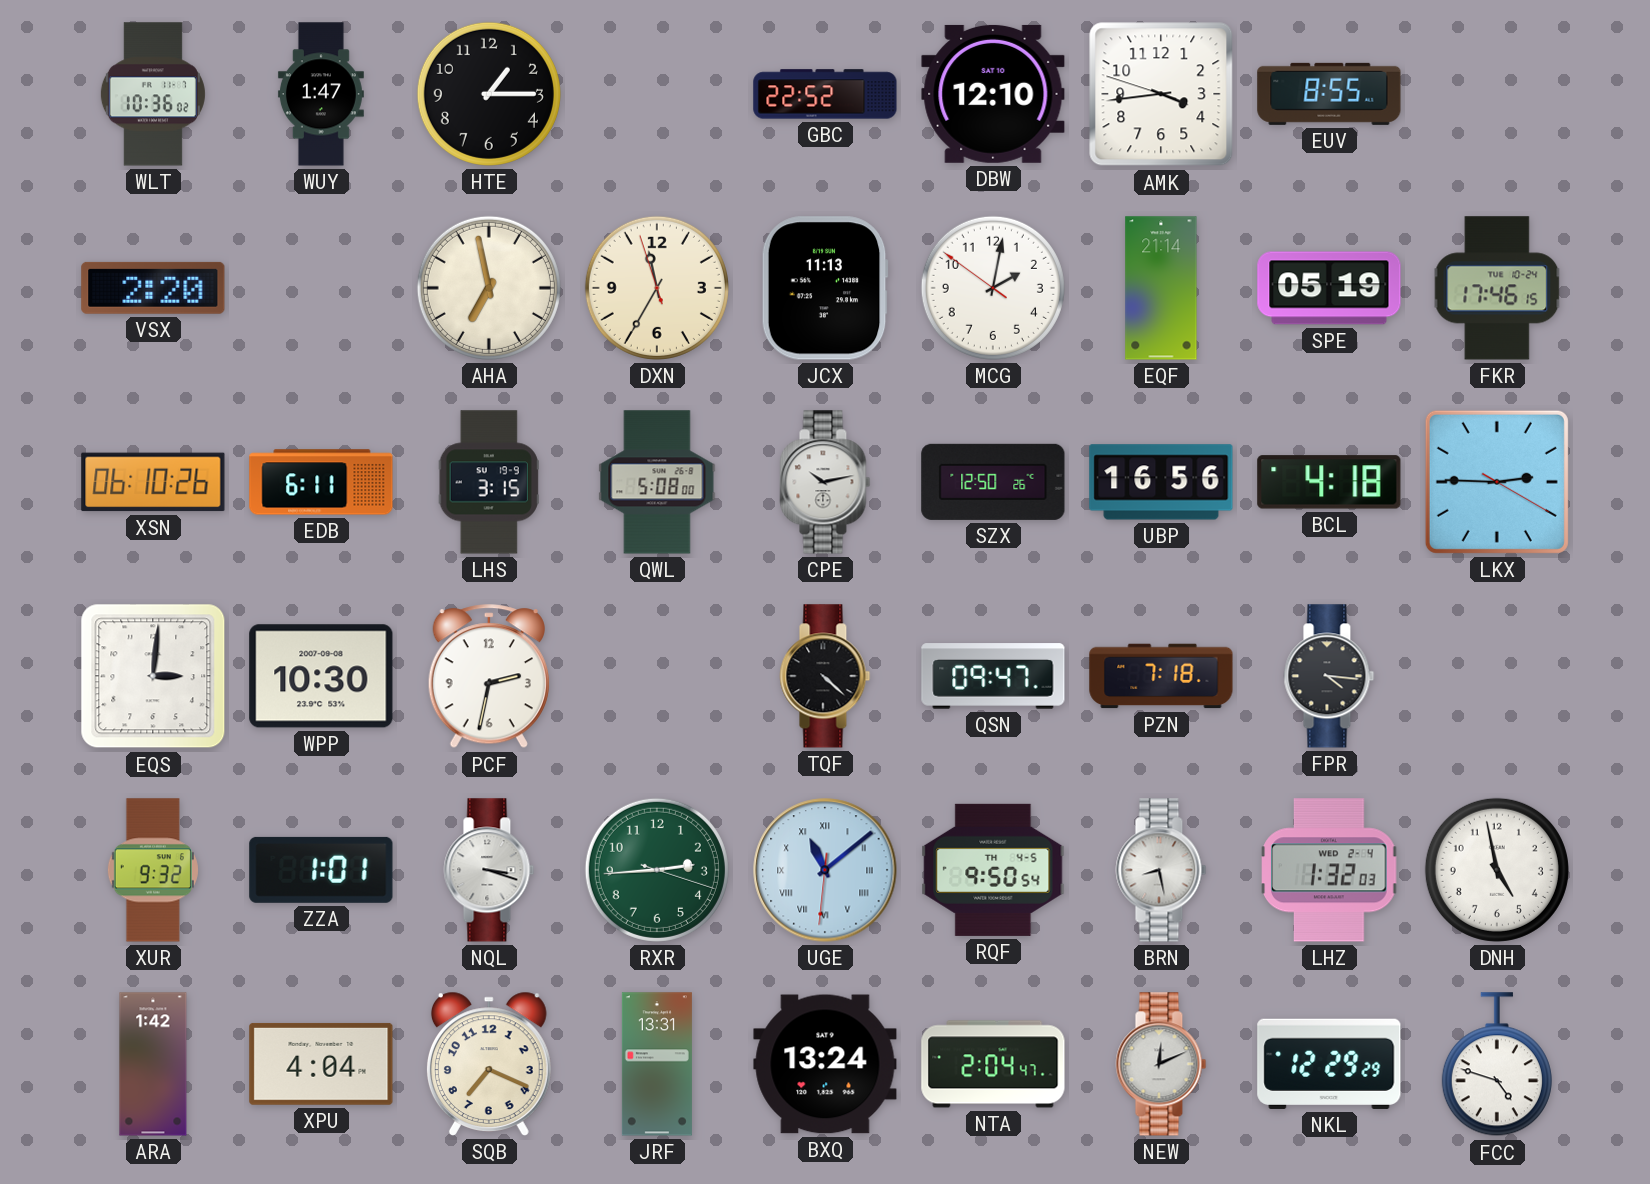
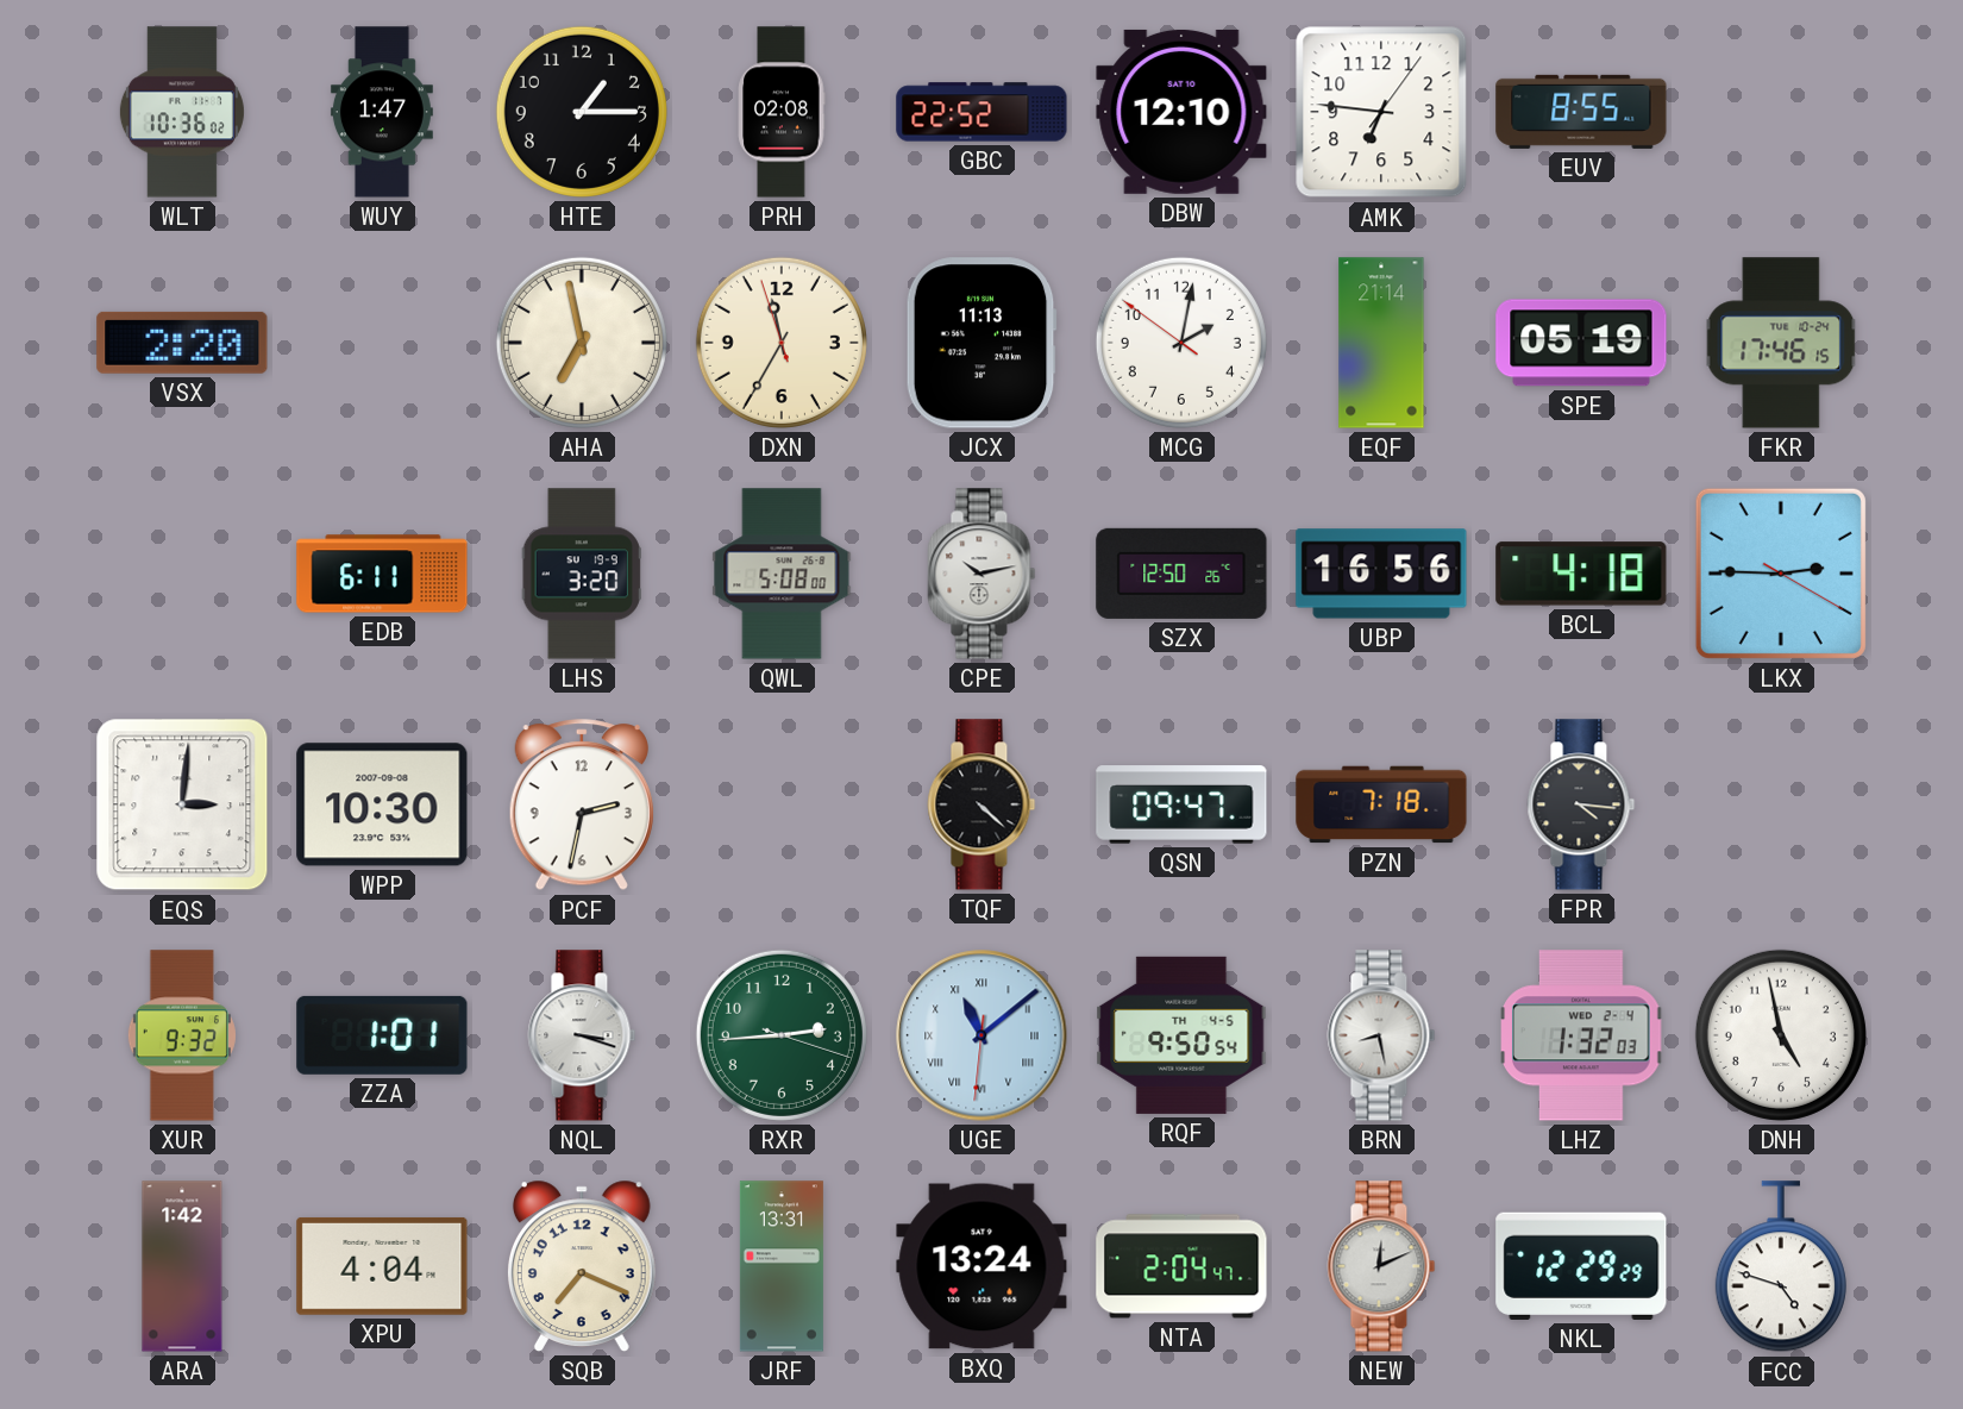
PRH: none -> 02:08 (782, 112)
AMK: 3:43 -> 6:46 (1381, 112)
XSN: 06:10 -> none (153, 482)
LHS: 3:15 -> 3:20 (582, 574)
